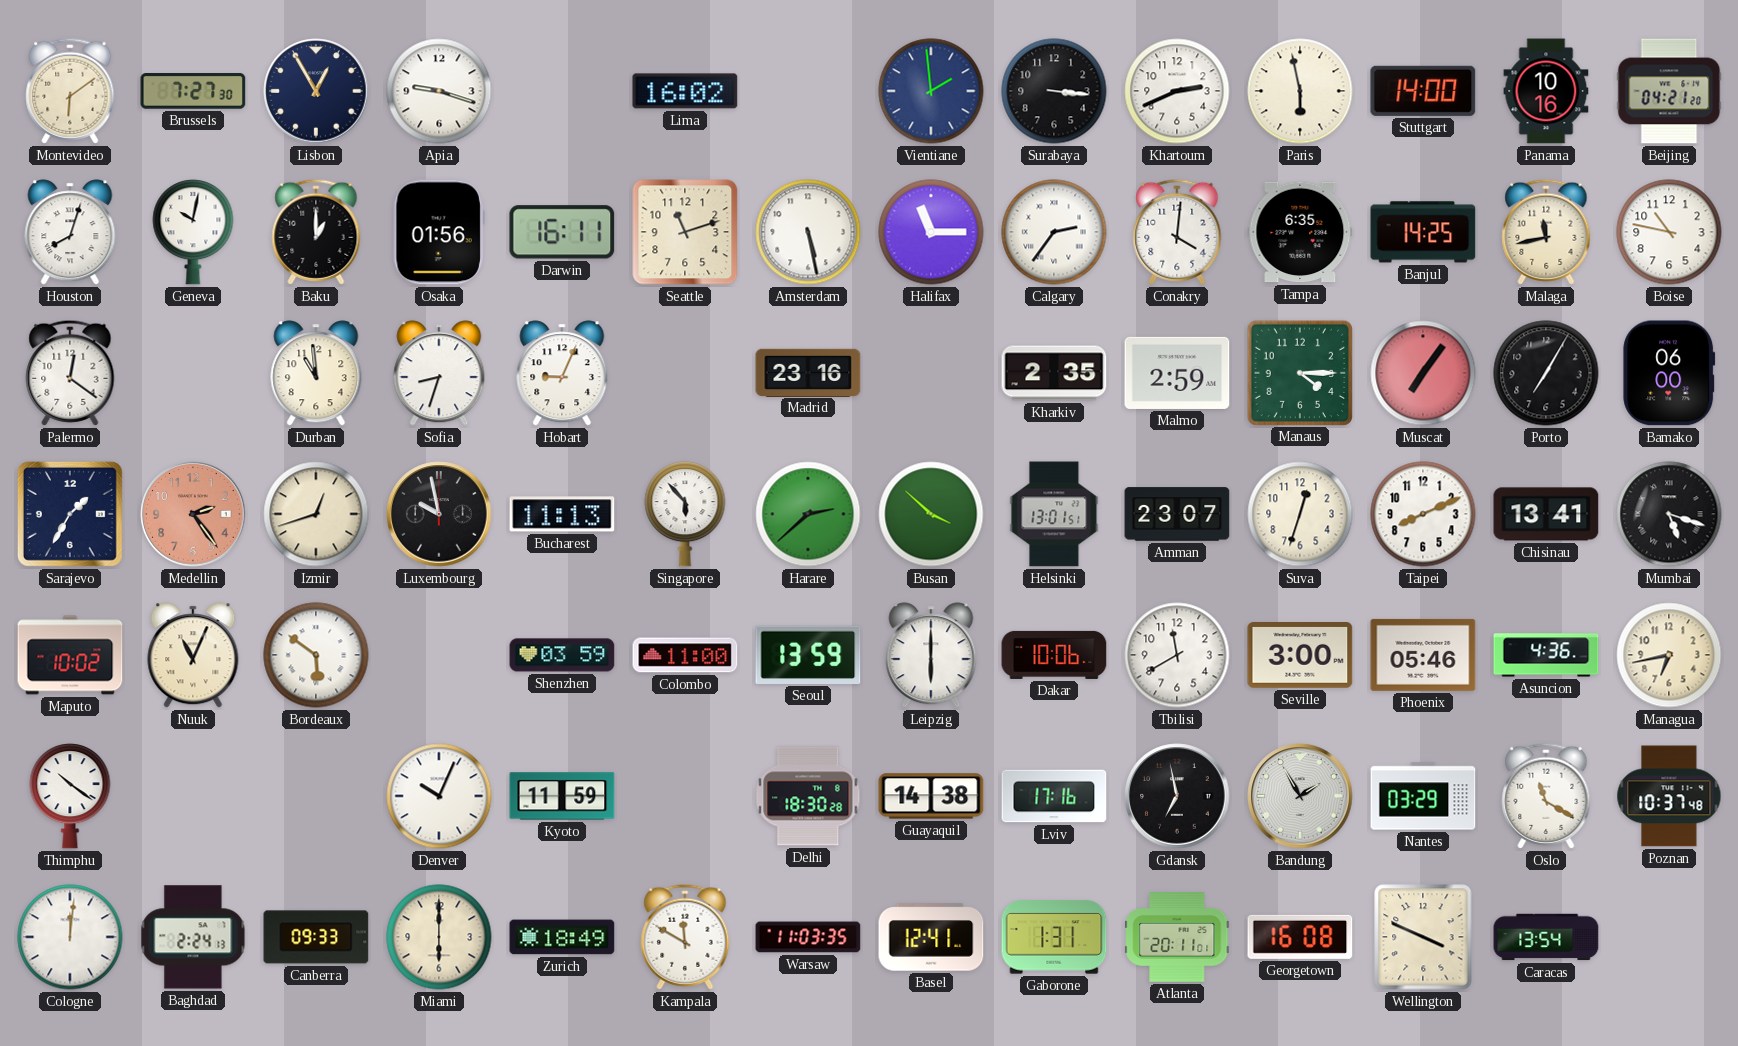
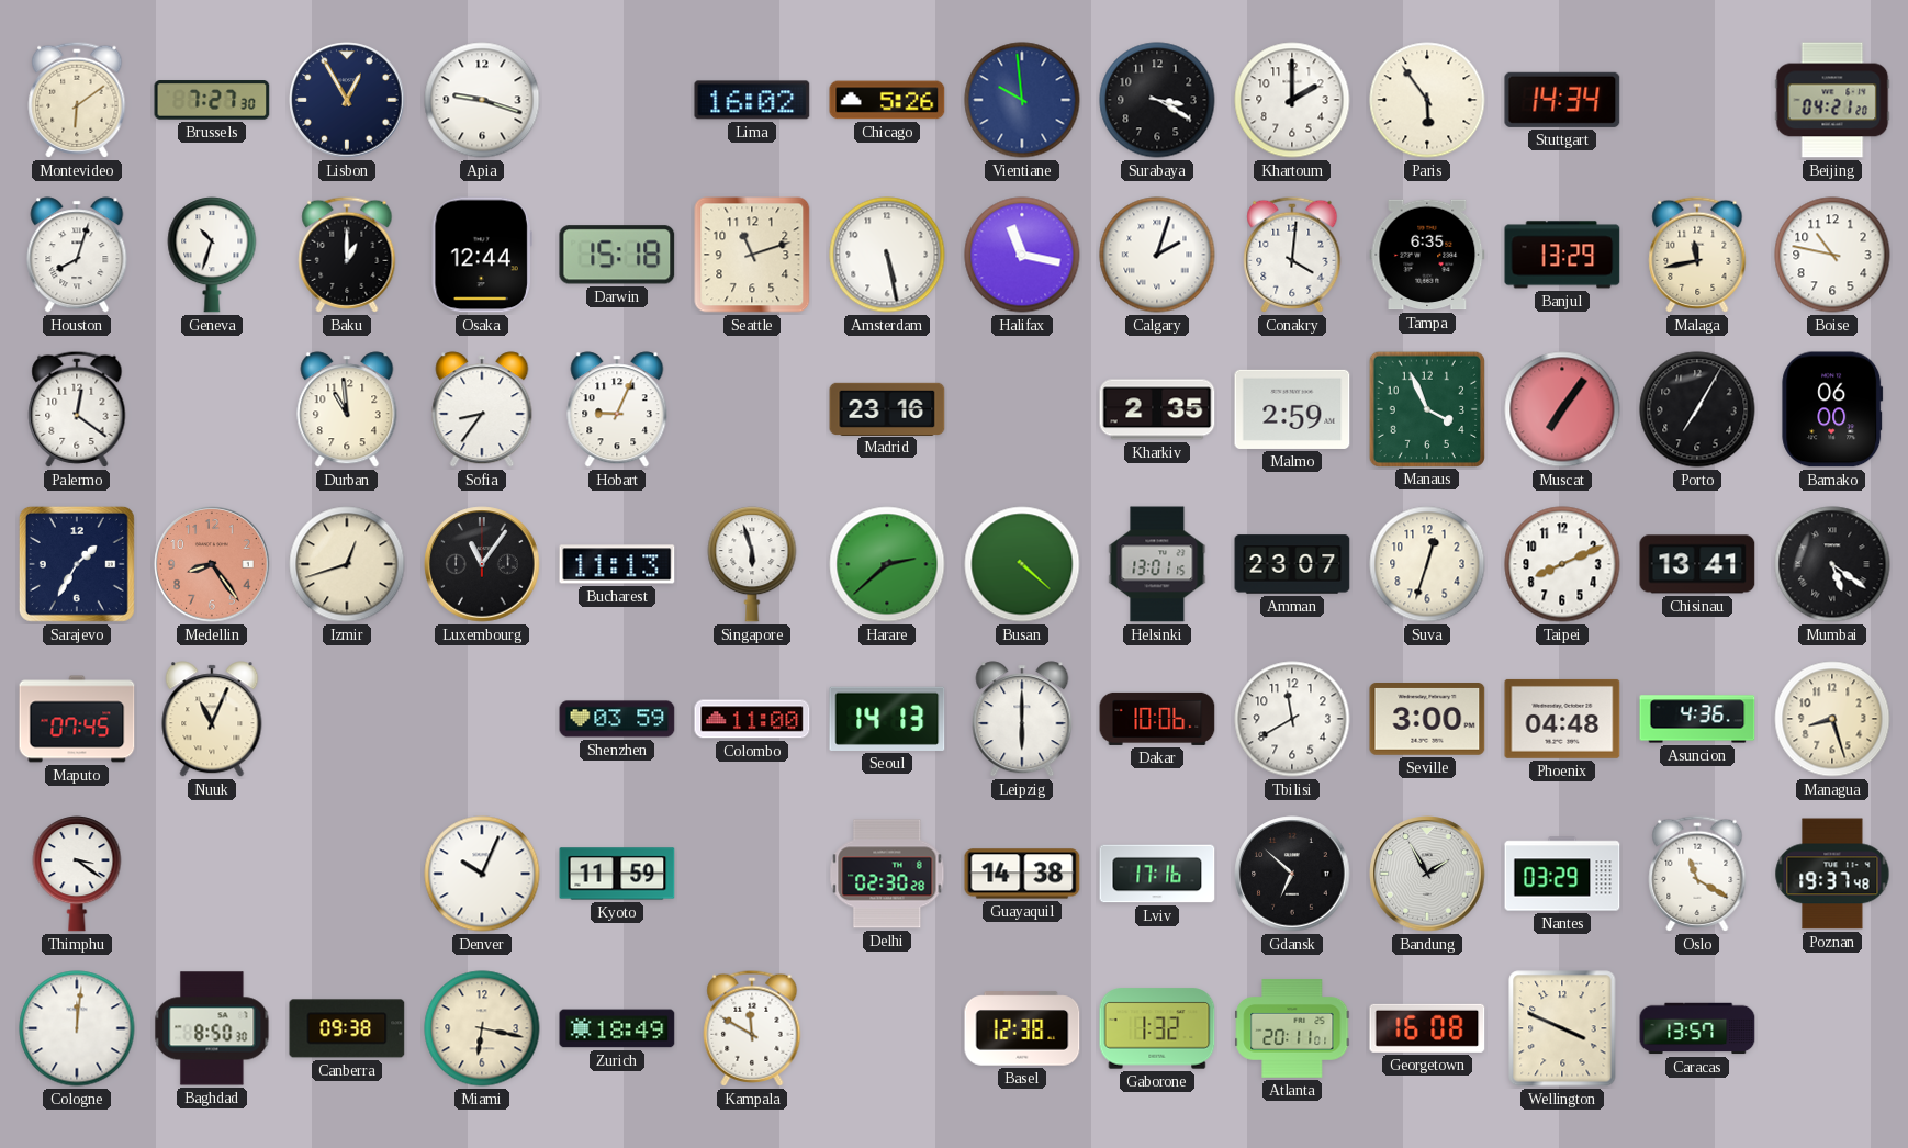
Chicago: none -> 5:26 (887, 100)
Vientiane: 1:59 -> 9:59 (1022, 100)
Surabaya: 3:16 -> 3:20 (1157, 100)
Khartoum: 2:41 -> 2:00 (1292, 100)
Paris: 5:58 -> 5:54 (1427, 100)
Stuttgart: 14:00 -> 14:34 (1562, 100)
Panama: 10:16 -> none (1546, 91)
Geneva: 10:02 -> 10:33 (212, 255)
Osaka: 01:56 -> 12:44 (482, 255)
Darwin: 16:11 -> 15:18 (617, 255)
Halifax: 11:15 -> 11:17 (1022, 255)
Calgary: 2:36 -> 2:03 (1157, 255)
Banjul: 14:25 -> 13:29 (1562, 255)
Sofia: 8:33 -> 8:36 (482, 409)
Manaus: 4:15 -> 3:56 (1426, 408)
Medellin: 2:24 -> 8:24 (212, 564)
Luxembourg: 9:58 -> 11:06 (482, 564)
Singapore: 5:53 -> 5:57 (752, 564)
Busan: 3:52 -> 4:22 (1022, 564)
Helsinki: 13:01:51 -> 13:01:15 (1157, 564)
Mumbai: 5:18 -> 5:21 (1832, 564)
Maputo: 10:02 -> 07:45 (77, 719)
Bordeaux: 5:51 -> none (316, 655)
Seoul: 13:59 -> 14:13 (887, 719)
Phoenix: 05:46 -> 04:48 (1562, 719)
Managua: 6:43 -> 8:27 (1832, 719)
Thimphu: 10:21 -> 3:21 (77, 874)
Delhi: 18:30 -> 02:30 (887, 874)
Gdansk: 6:58 -> 6:52 (1292, 874)
Poznan: 10:37 -> 19:37 (1832, 874)
Baghdad: 2:24 -> 8:50 (212, 1028)
Canberra: 09:33 -> 09:38 (347, 1028)
Miami: 6:00 -> 6:17 (482, 1028)
Warsaw: 11:03 -> none (808, 937)
Basel: 12:41 -> 12:38 (1022, 1028)
Gaborone: 1:31 -> 1:32 (1157, 1028)
Caracas: 13:54 -> 13:57 (1697, 1028)
